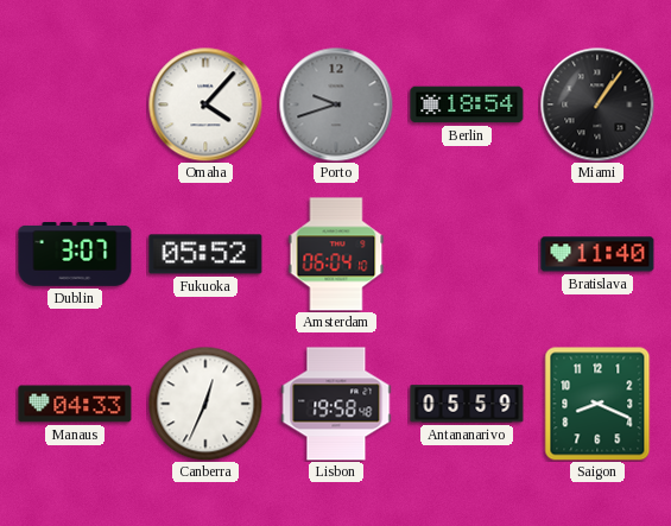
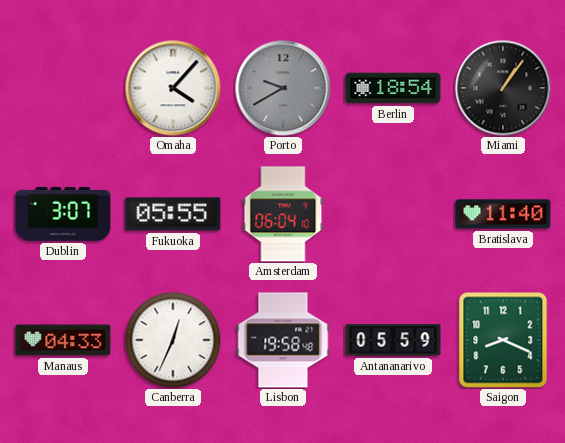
Porto: 9:42 -> 9:40 (283, 88)
Fukuoka: 05:52 -> 05:55 (173, 214)
